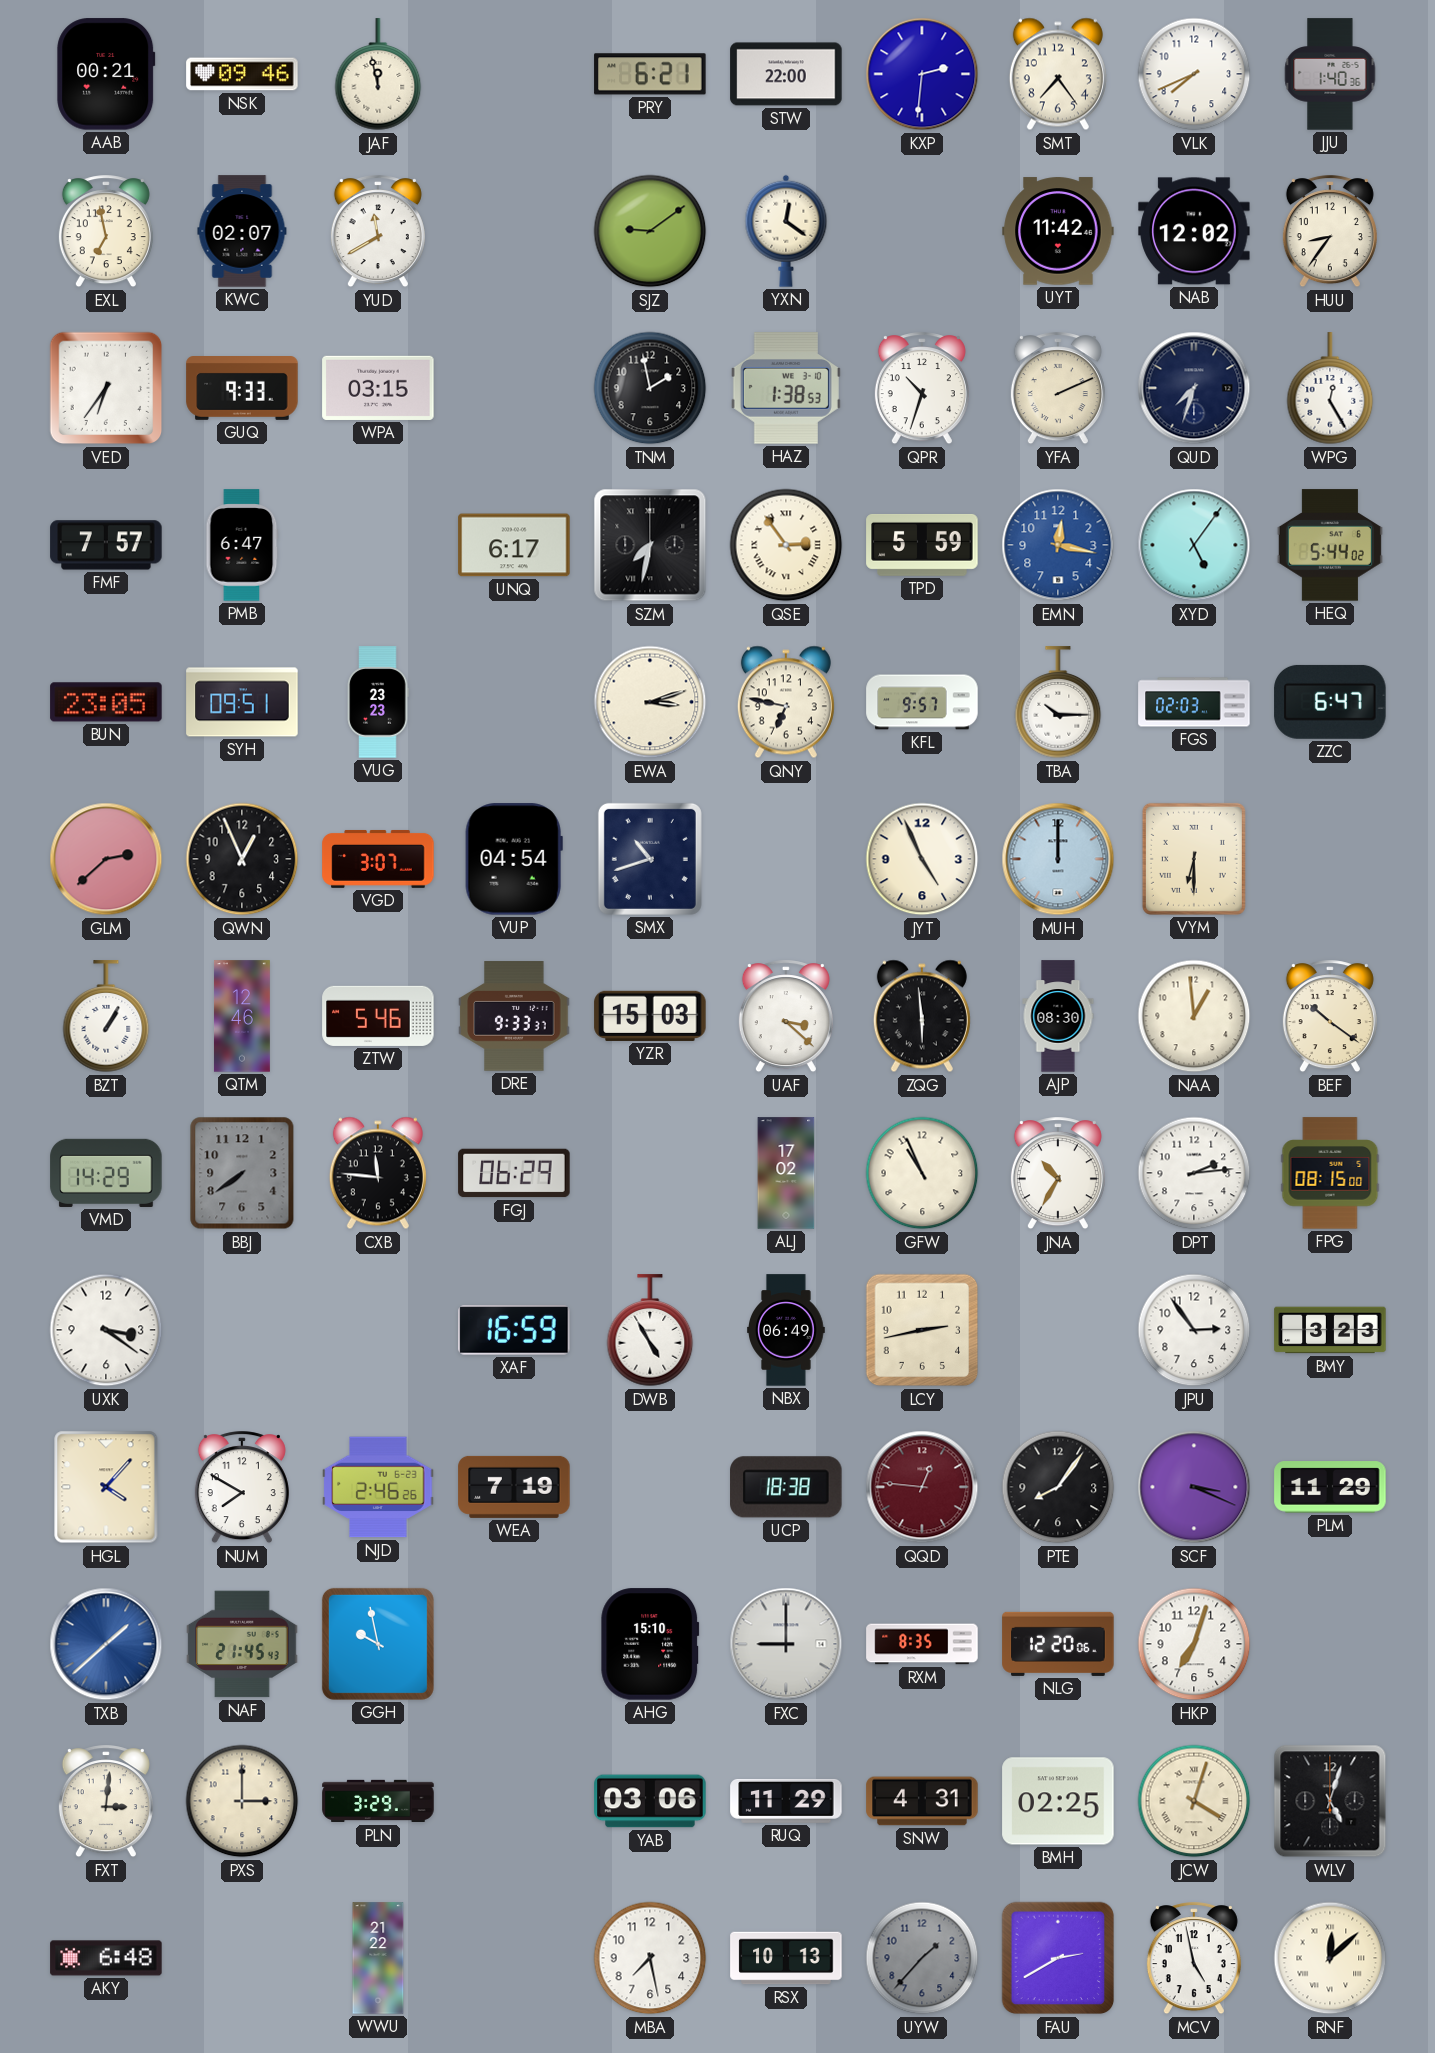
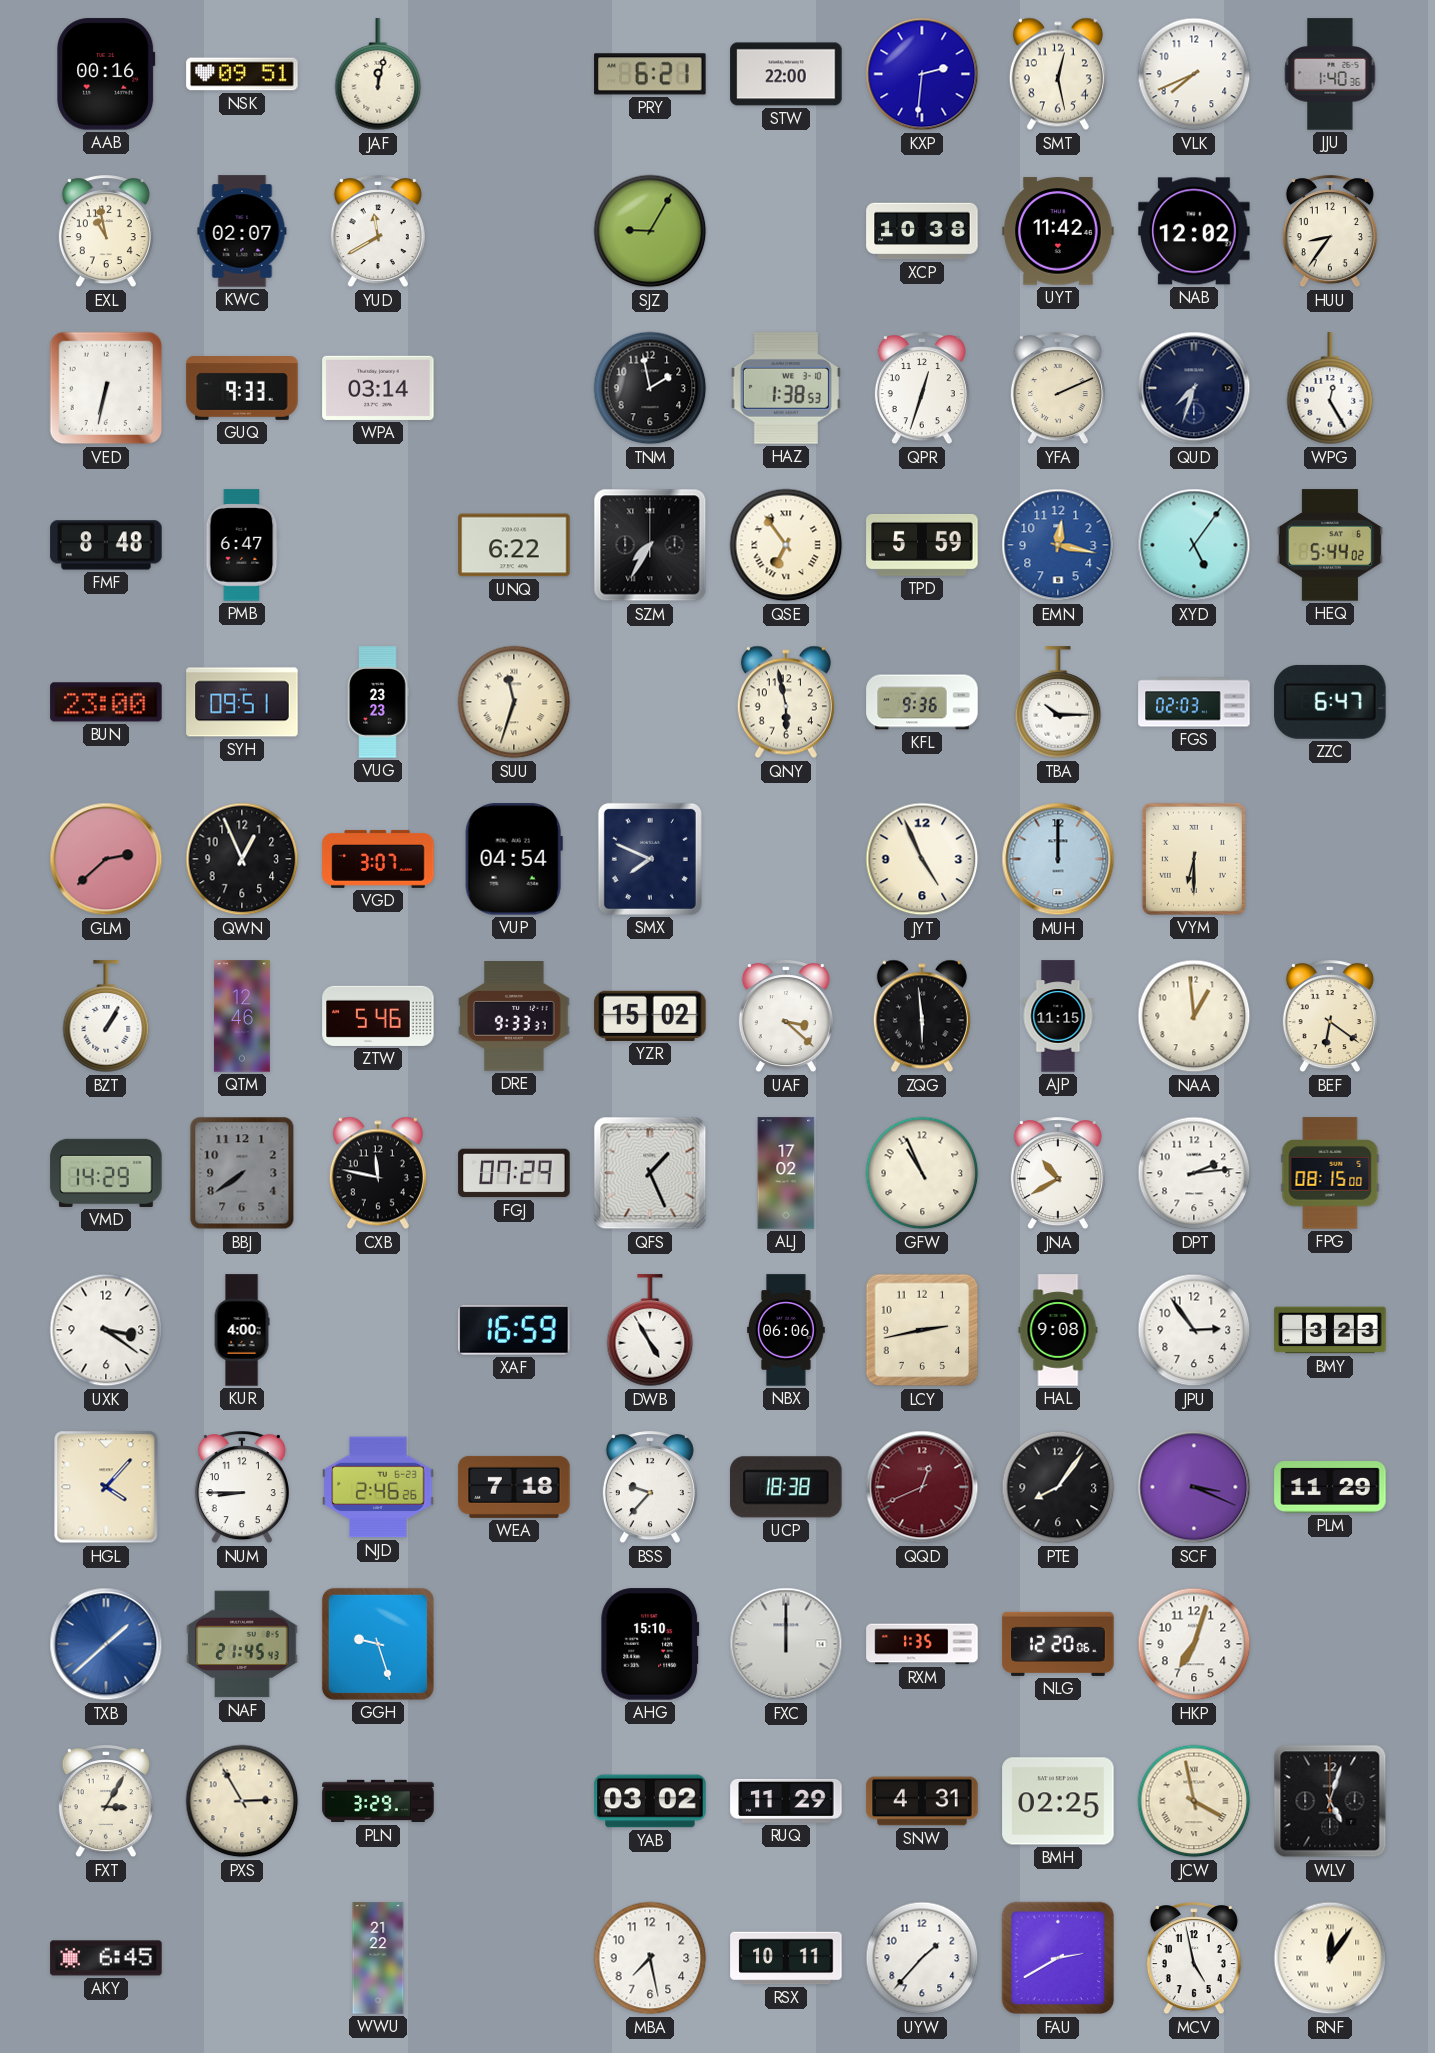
AAB: 00:21 -> 00:16 (106, 74)
NSK: 09:46 -> 09:51 (242, 74)
JAF: 11:58 -> 12:02 (378, 75)
SMT: 7:24 -> 12:28 (1058, 74)
EXL: 6:58 -> 10:58 (106, 232)
SJZ: 9:09 -> 9:05 (650, 231)
YXN: 12:21 -> none (786, 231)
XCP: none -> 10:38 (922, 231)
VED: 6:36 -> 6:32 (106, 388)
WPA: 03:15 -> 03:14 (378, 388)
QPR: 10:33 -> 12:33 (922, 389)
FMF: 7:57 -> 8:48 (106, 545)
UNQ: 6:17 -> 6:22 (514, 545)
SZM: 7:32 -> 7:35 (650, 545)
QSE: 2:54 -> 6:54 (786, 545)
BUN: 23:05 -> 23:00 (106, 702)
SUU: none -> 11:33 (514, 702)
EWA: 3:12 -> none (650, 702)
QNY: 6:47 -> 5:58 (786, 702)
KFL: 9:57 -> 9:36 (922, 702)
SMX: 10:42 -> 7:49 (650, 859)
YZR: 15:03 -> 15:02 (650, 1016)
AJP: 08:30 -> 11:15 (1058, 1016)
BEF: 10:21 -> 6:21 (1330, 1017)
CXB: 11:46 -> 11:47 (378, 1173)
FGJ: 06:29 -> 07:29 (514, 1173)
QFS: none -> 1:26 (650, 1173)
JNA: 10:35 -> 10:40 (1058, 1174)
KUR: none -> 4:00 (242, 1330)
NBX: 06:49 -> 06:06 (786, 1330)
HAL: none -> 9:08 (1058, 1330)
NUM: 7:50 -> 8:45 (242, 1488)
WEA: 7:19 -> 7:18 (514, 1487)
BSS: none -> 9:37 (650, 1488)
QQD: 12:46 -> 12:41 (922, 1487)
GGH: 9:58 -> 9:27 (378, 1644)
FXC: 9:00 -> 12:00 (786, 1644)
RXM: 8:35 -> 1:35 (922, 1644)
FXT: 3:01 -> 3:05 (106, 1802)
PXS: 3:00 -> 2:55 (242, 1801)
YAB: 03:06 -> 03:02 (650, 1801)
JCW: 4:03 -> 3:58 (1194, 1801)
AKY: 6:48 -> 6:45 (106, 1958)
RSX: 10:13 -> 10:11 (786, 1958)
UYW dial: grey -> white (922, 1958)
RNF: 12:08 -> 12:06 (1330, 1958)
